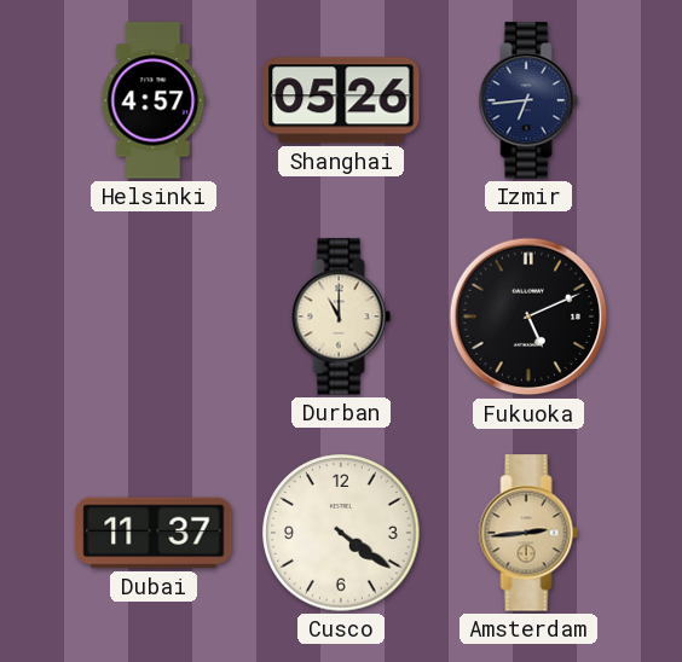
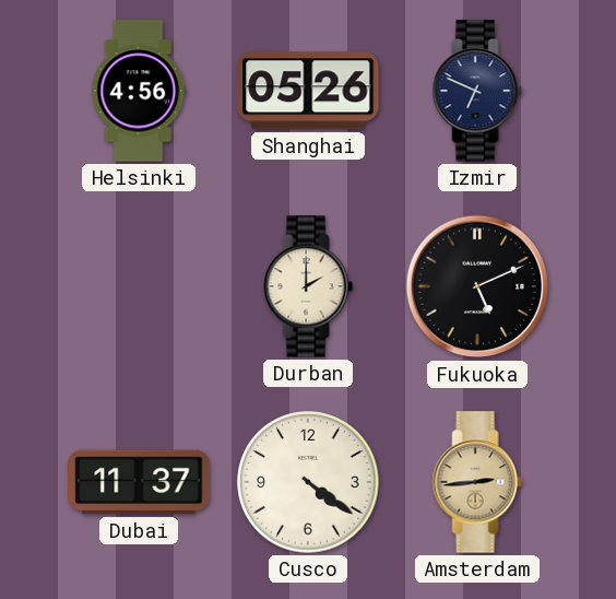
Helsinki: 4:57 -> 4:56 (139, 91)
Izmir: 6:44 -> 6:49 (477, 91)
Durban: 11:00 -> 2:00 (308, 286)
